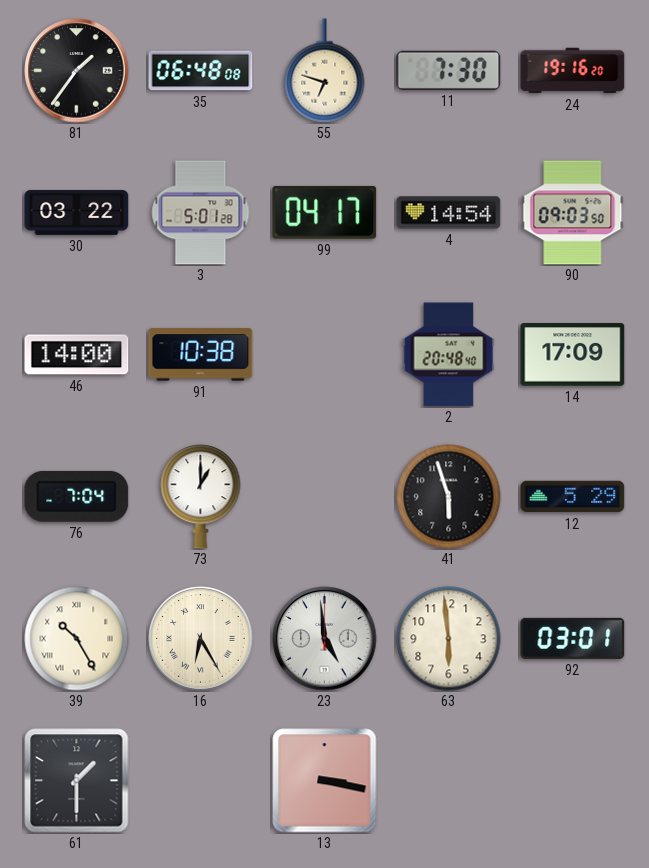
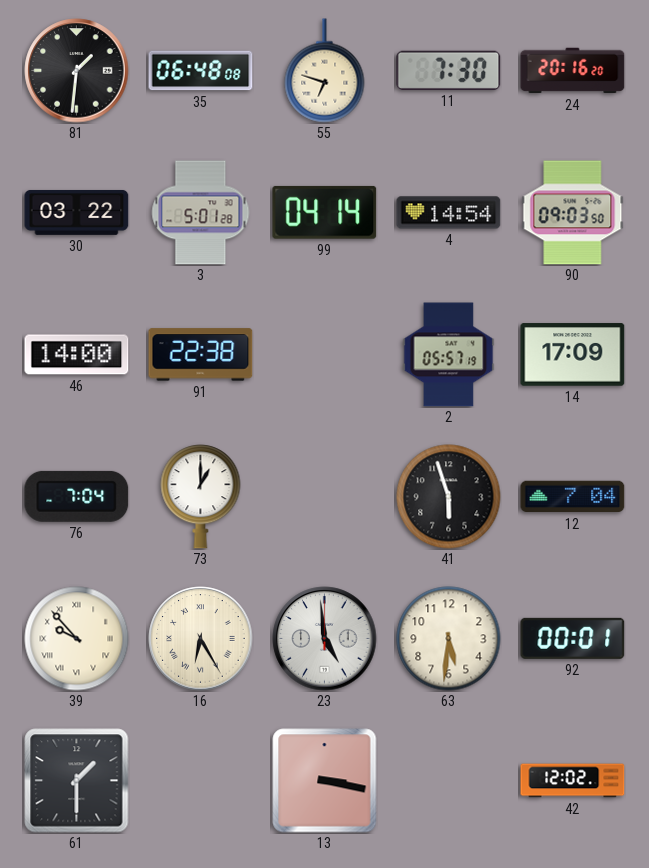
81: 1:36 -> 1:31 (77, 71)
24: 19:16 -> 20:16 (573, 71)
99: 04:17 -> 04:14 (325, 212)
91: 10:38 -> 22:38 (201, 355)
2: 20:48 -> 05:57 (449, 355)
12: 5:29 -> 7:04 (573, 497)
39: 10:25 -> 9:53 (77, 639)
63: 5:59 -> 5:31 (449, 639)
92: 03:01 -> 00:01 (573, 638)
42: none -> 12:02 (573, 781)
